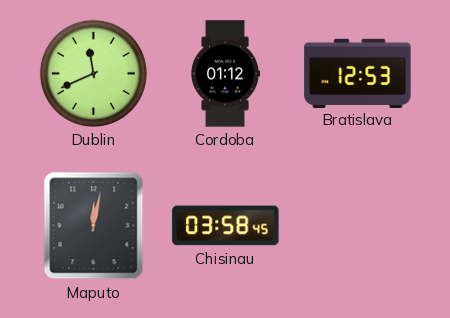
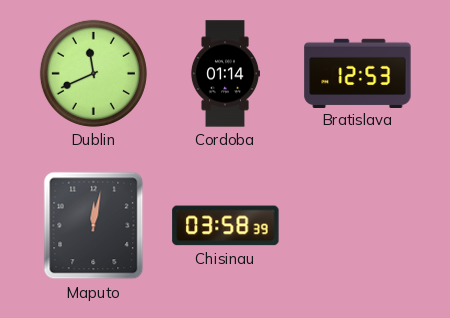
Cordoba: 01:12 -> 01:14 (224, 74)
Chisinau: 03:58:45 -> 03:58:39 (226, 226)
